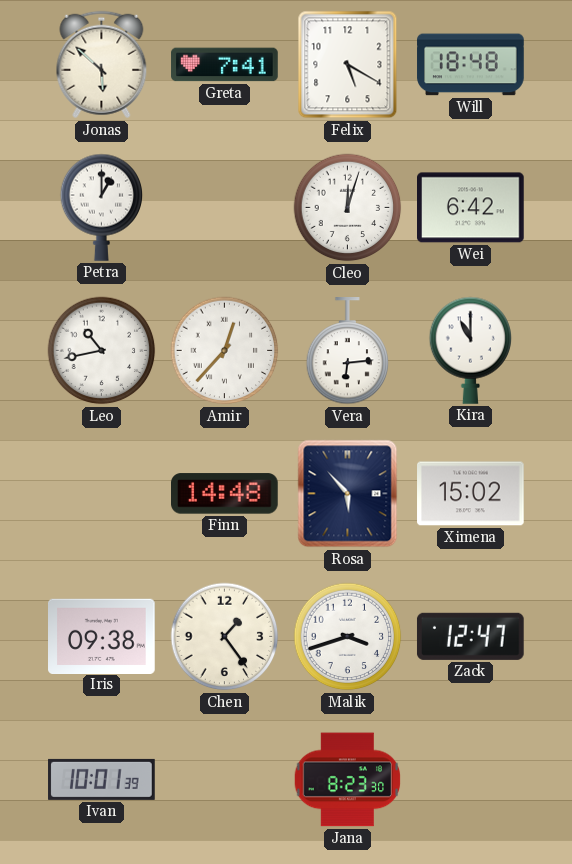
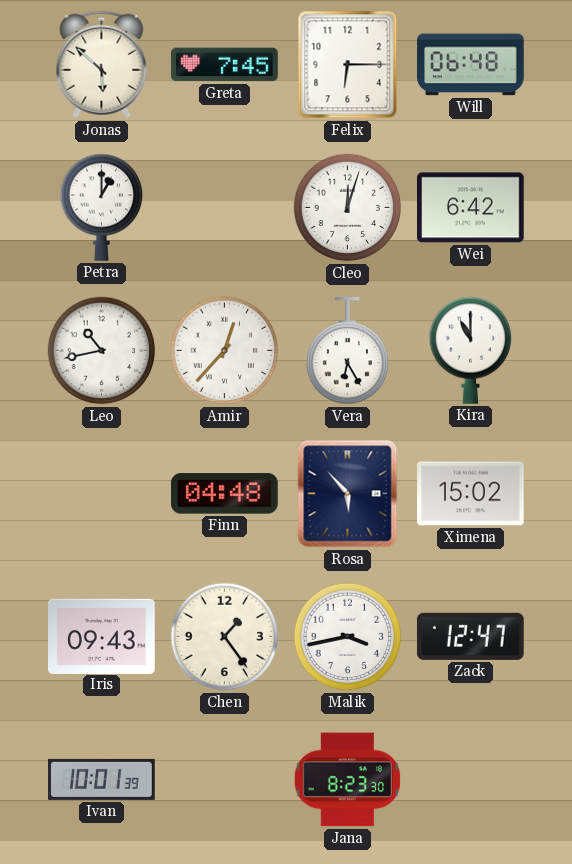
Greta: 7:41 -> 7:45 (225, 65)
Felix: 5:20 -> 6:15 (348, 65)
Will: 18:48 -> 06:48 (471, 65)
Vera: 6:14 -> 6:25 (348, 351)
Finn: 14:48 -> 04:48 (225, 494)
Iris: 09:38 -> 09:43 (102, 636)
Malik: 3:42 -> 3:43 (348, 637)
